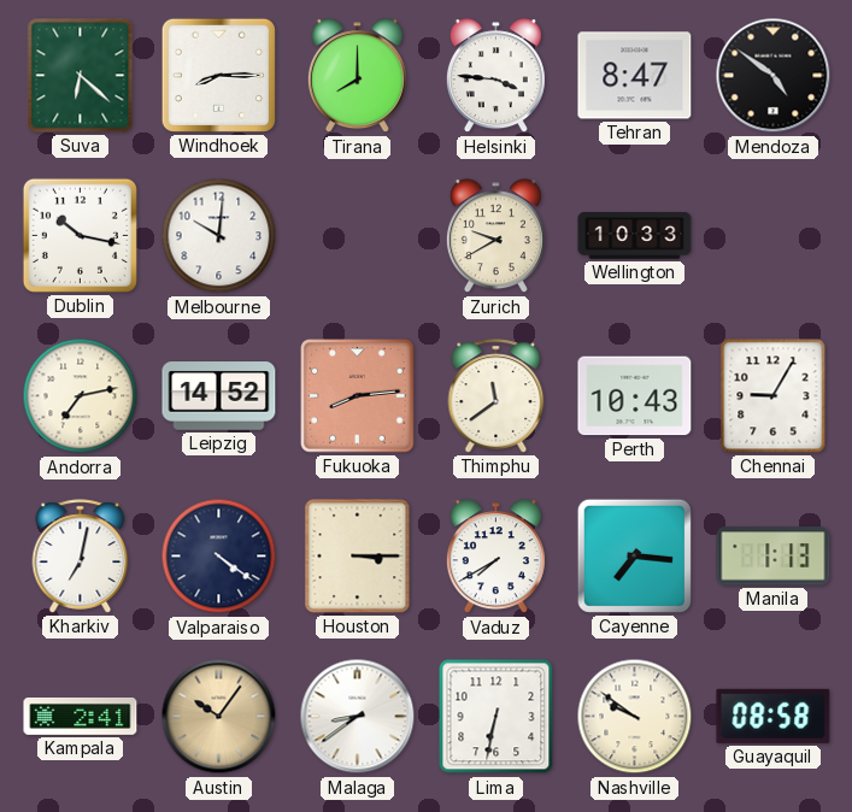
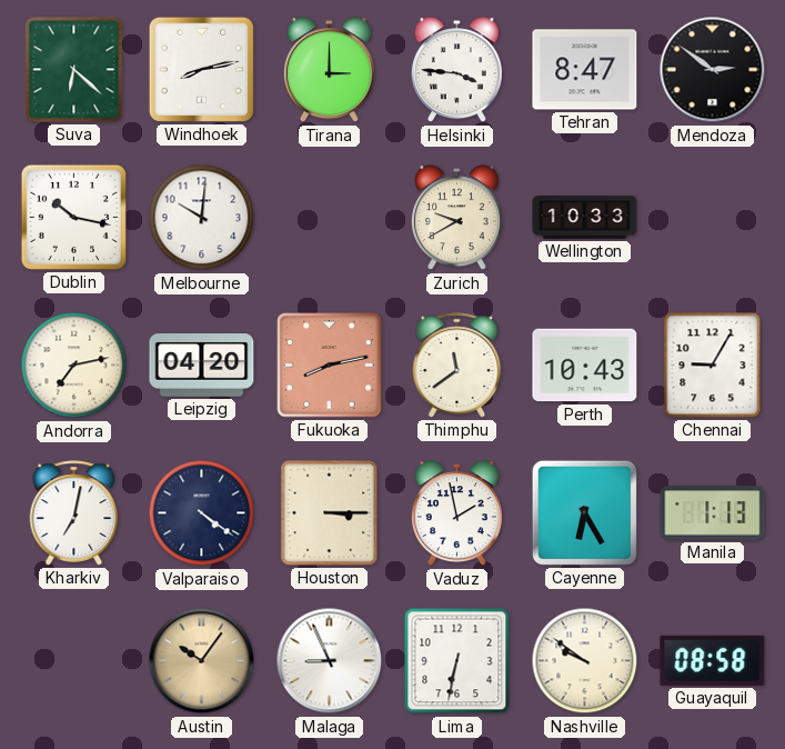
Windhoek: 8:15 -> 8:13 (201, 69)
Tirana: 8:00 -> 3:00 (329, 70)
Mendoza: 4:51 -> 2:51 (713, 70)
Leipzig: 14:52 -> 04:20 (202, 366)
Fukuoka: 8:14 -> 8:13 (330, 366)
Vaduz: 7:40 -> 1:58 (456, 513)
Cayenne: 7:16 -> 6:25 (584, 512)
Kampala: 2:41 -> none (81, 717)
Malaga: 8:39 -> 8:56 (330, 661)
